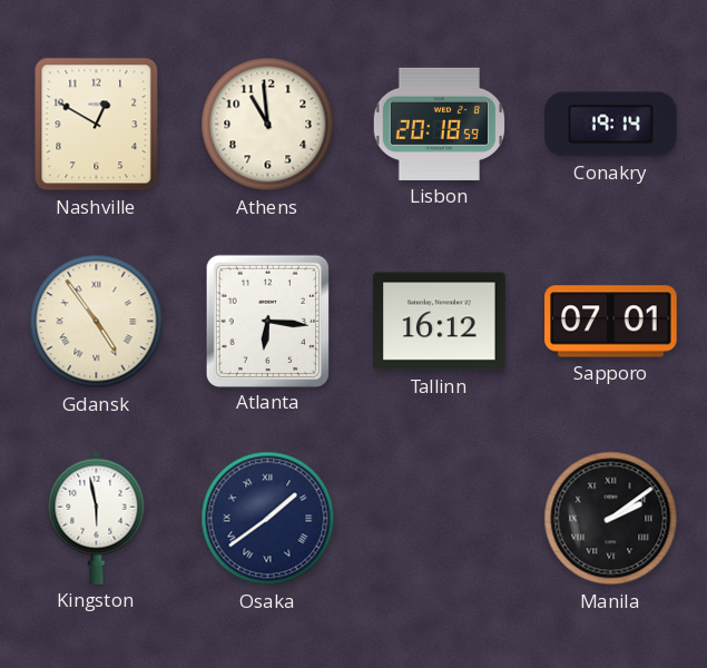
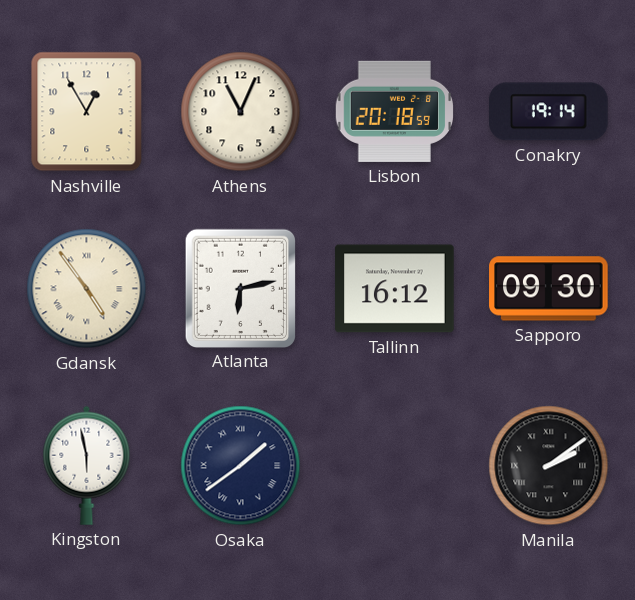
Nashville: 12:50 -> 12:55 (87, 112)
Athens: 10:59 -> 11:04 (241, 112)
Atlanta: 6:16 -> 6:13 (240, 288)
Sapporo: 07:01 -> 09:30 (549, 289)
